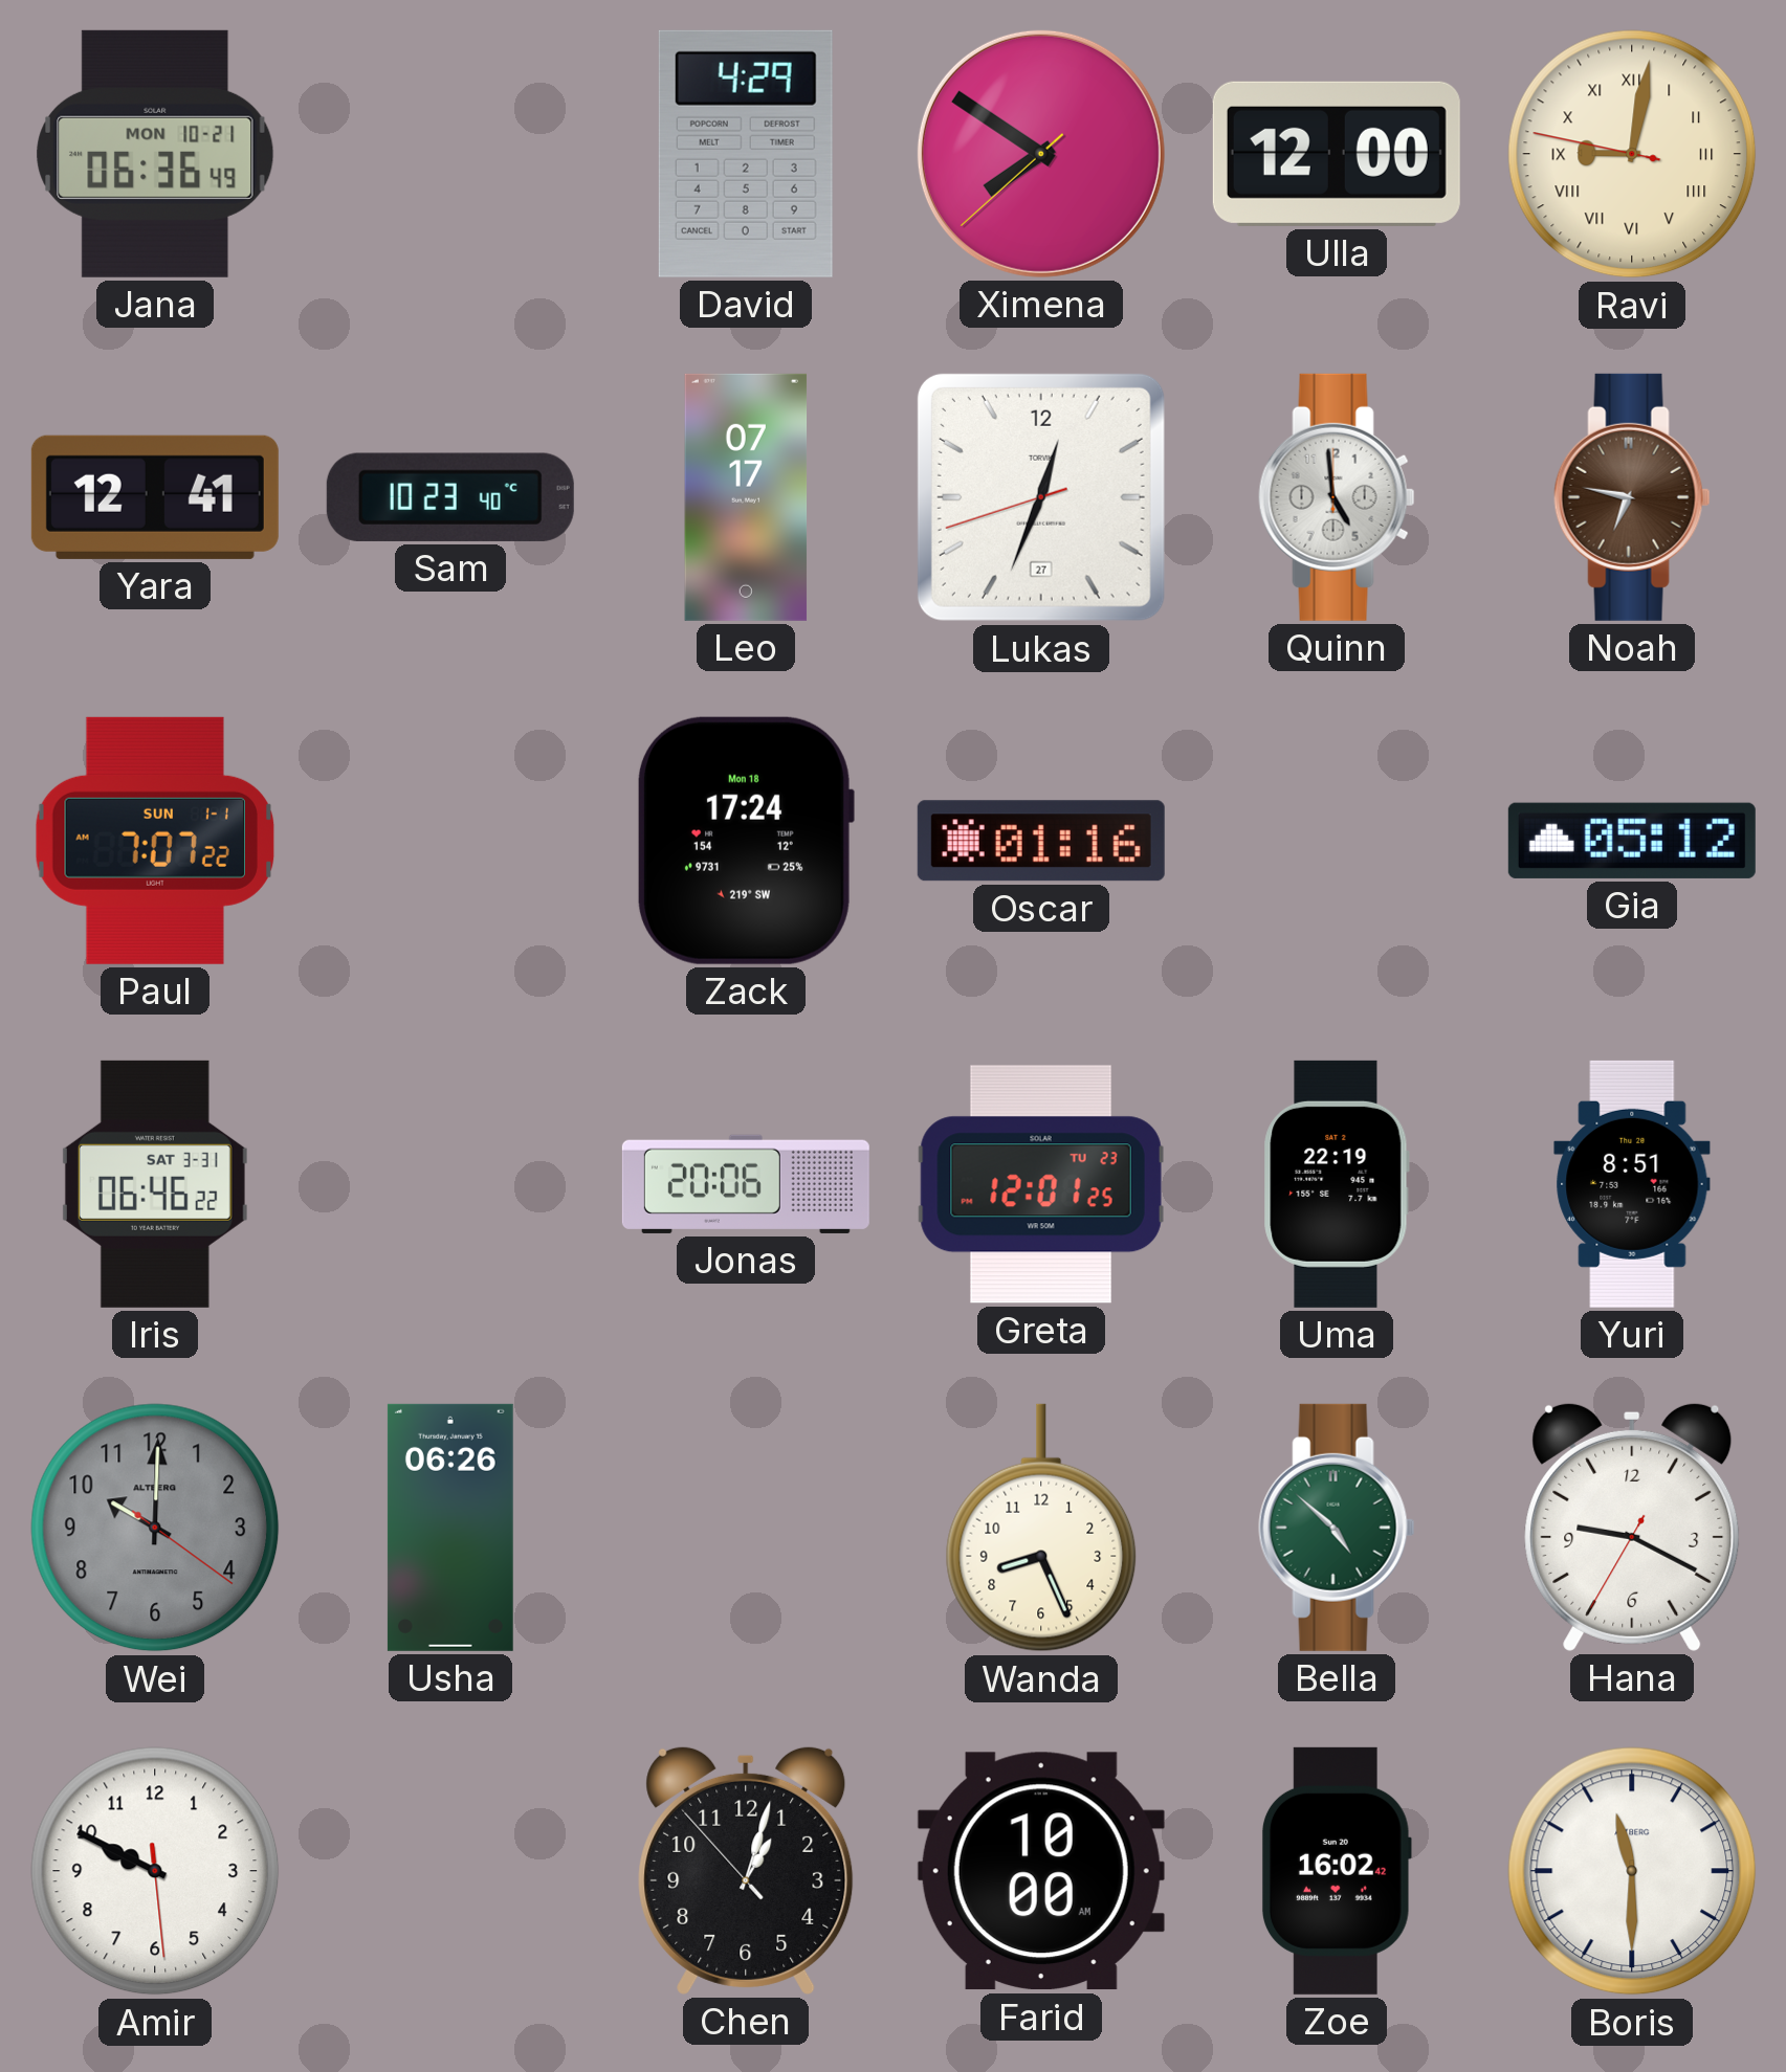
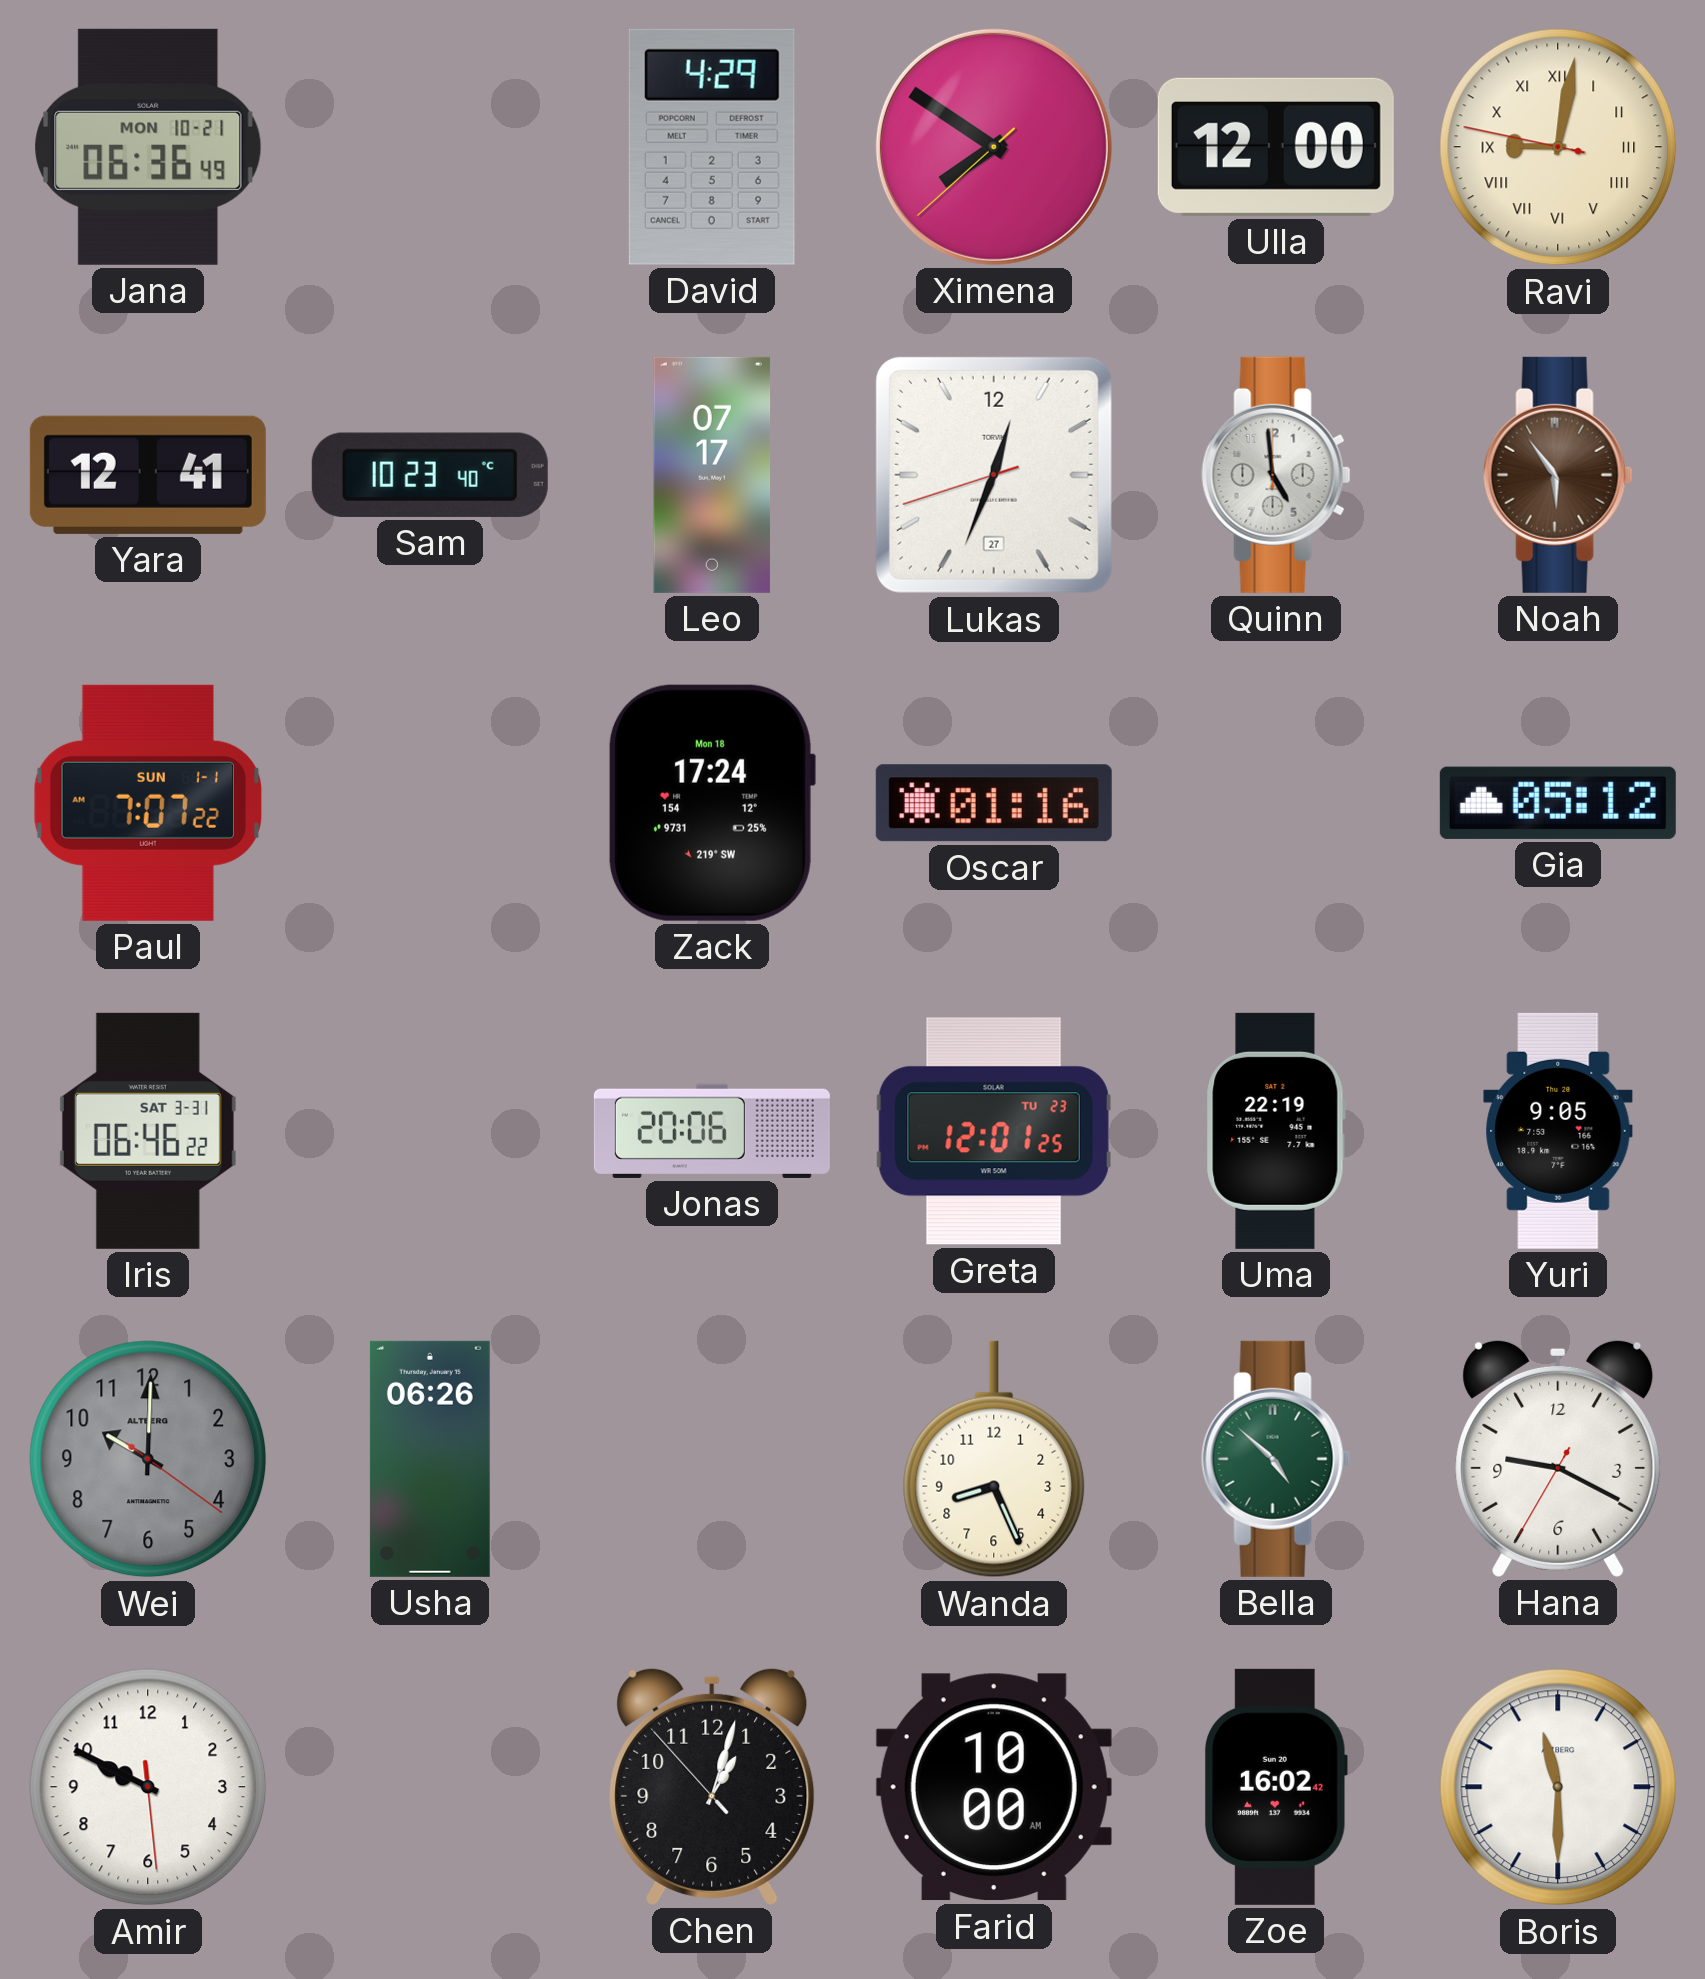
Noah: 6:47 -> 5:54 (1558, 475)
Yuri: 8:51 -> 9:05 (1558, 1131)
